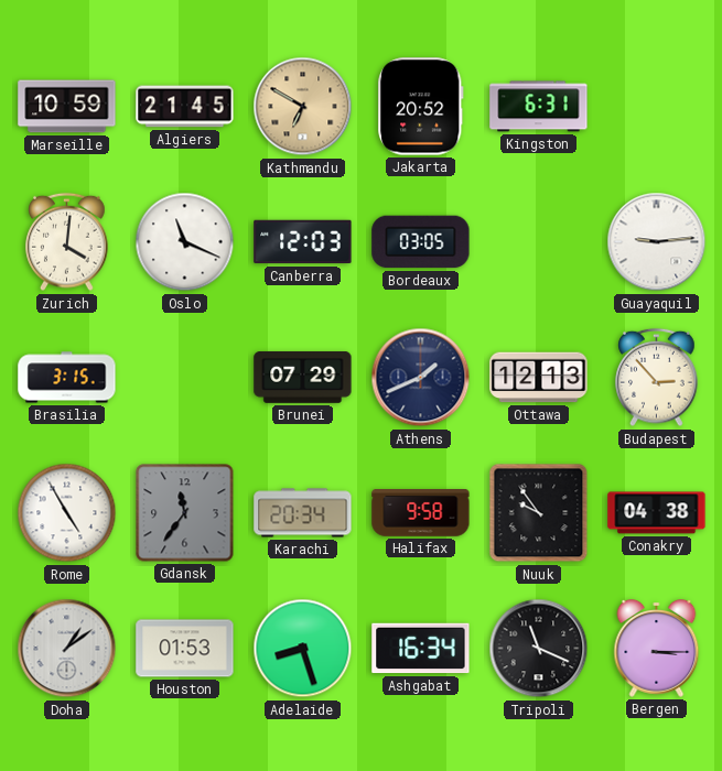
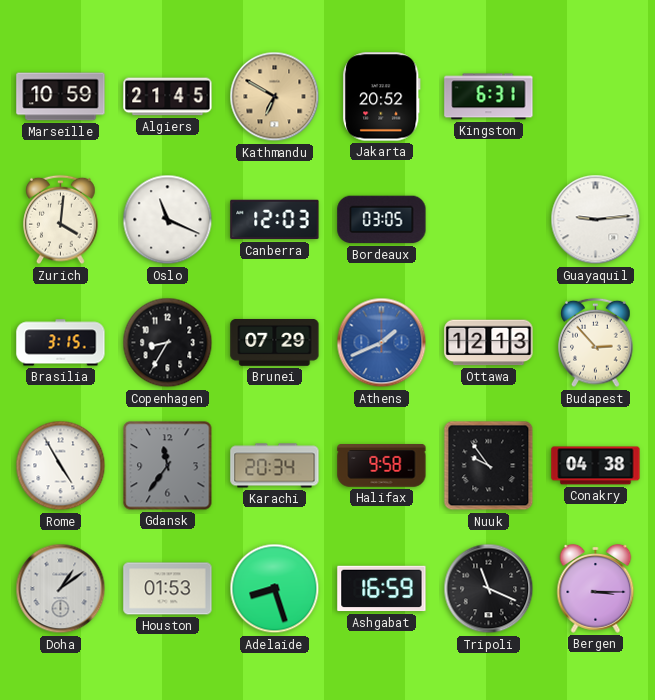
Copenhagen: none -> 8:35 (168, 343)
Athens dial: navy -> blue (382, 343)
Ashgabat: 16:34 -> 16:59 (382, 589)
